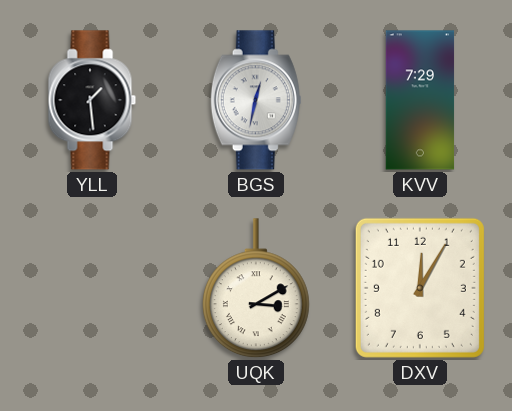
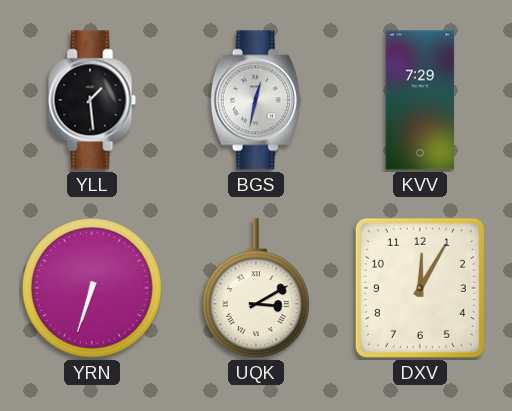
YRN: none -> 6:33 (92, 288)
